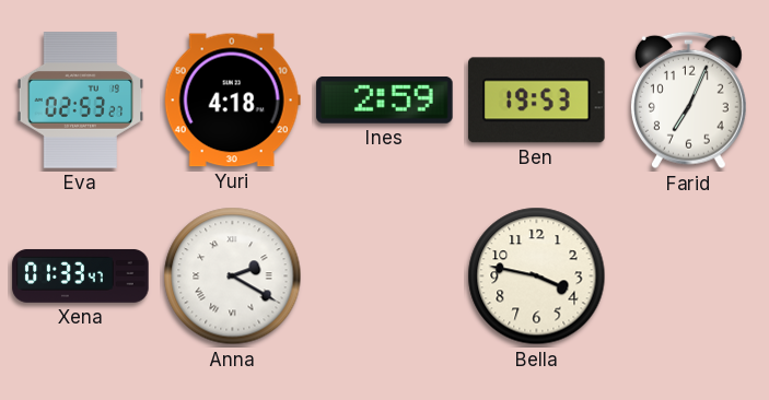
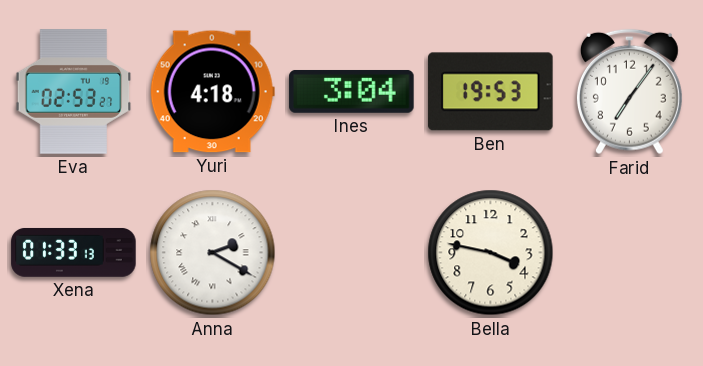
Ines: 2:59 -> 3:04 (352, 91)
Farid: 7:04 -> 7:06 (629, 92)
Xena: 01:33:47 -> 01:33:13 (74, 252)
